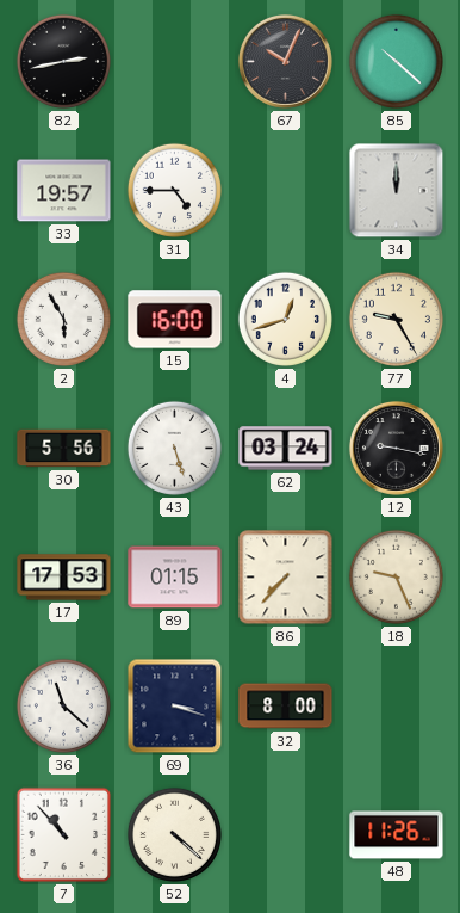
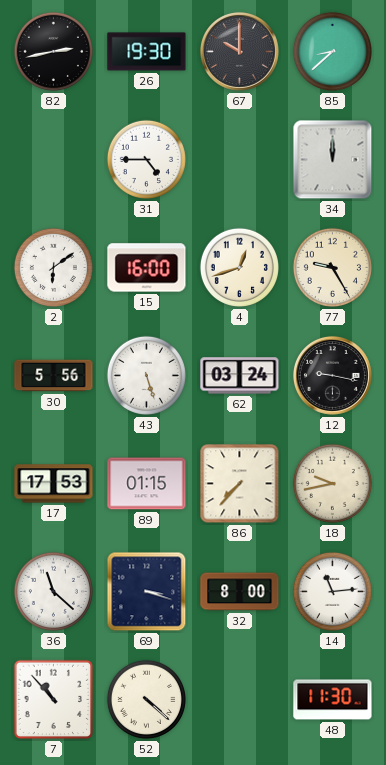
26: none -> 19:30 (147, 52)
67: 10:04 -> 10:00 (239, 51)
85: 10:22 -> 8:38 (332, 51)
33: 19:57 -> none (64, 191)
2: 5:55 -> 6:09 (53, 267)
18: 9:26 -> 9:43 (332, 483)
14: none -> 11:14 (332, 591)
48: 11:26 -> 11:30 (333, 700)
